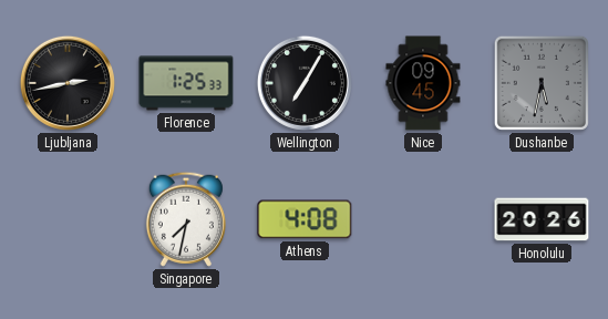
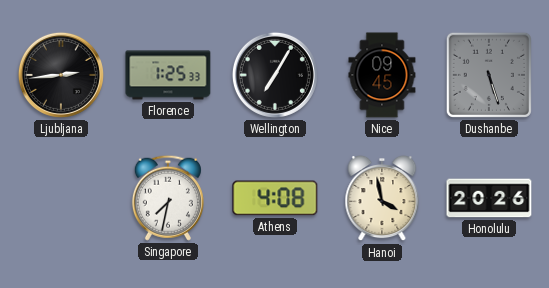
Ljubljana: 2:43 -> 2:44 (61, 75)
Dushanbe: 5:32 -> 5:27 (489, 75)
Hanoi: none -> 3:58 (382, 199)
